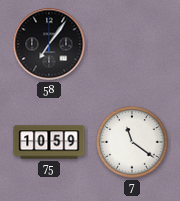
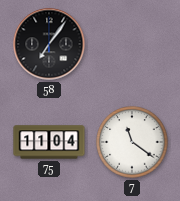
75: 10:59 -> 11:04 (49, 142)
